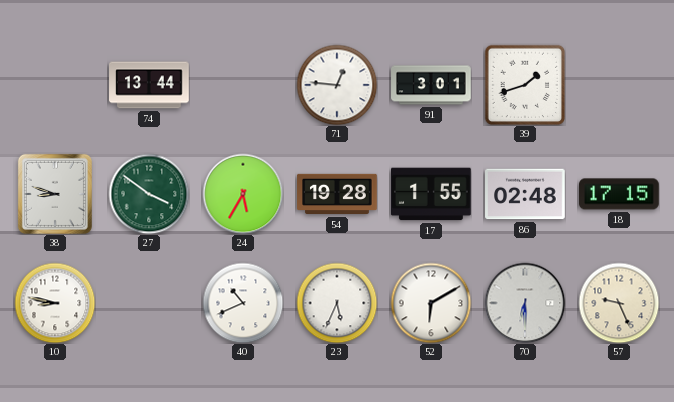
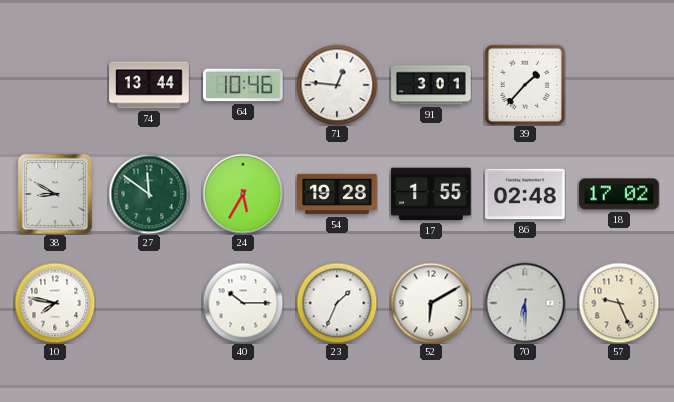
64: none -> 10:46 (243, 85)
39: 1:42 -> 1:37 (525, 85)
38: 8:48 -> 8:50 (55, 194)
27: 3:51 -> 11:51 (149, 194)
18: 17:15 -> 17:02 (620, 194)
10: 8:47 -> 7:47 (55, 303)
40: 10:41 -> 10:15 (243, 303)
23: 5:34 -> 1:34 (337, 303)
